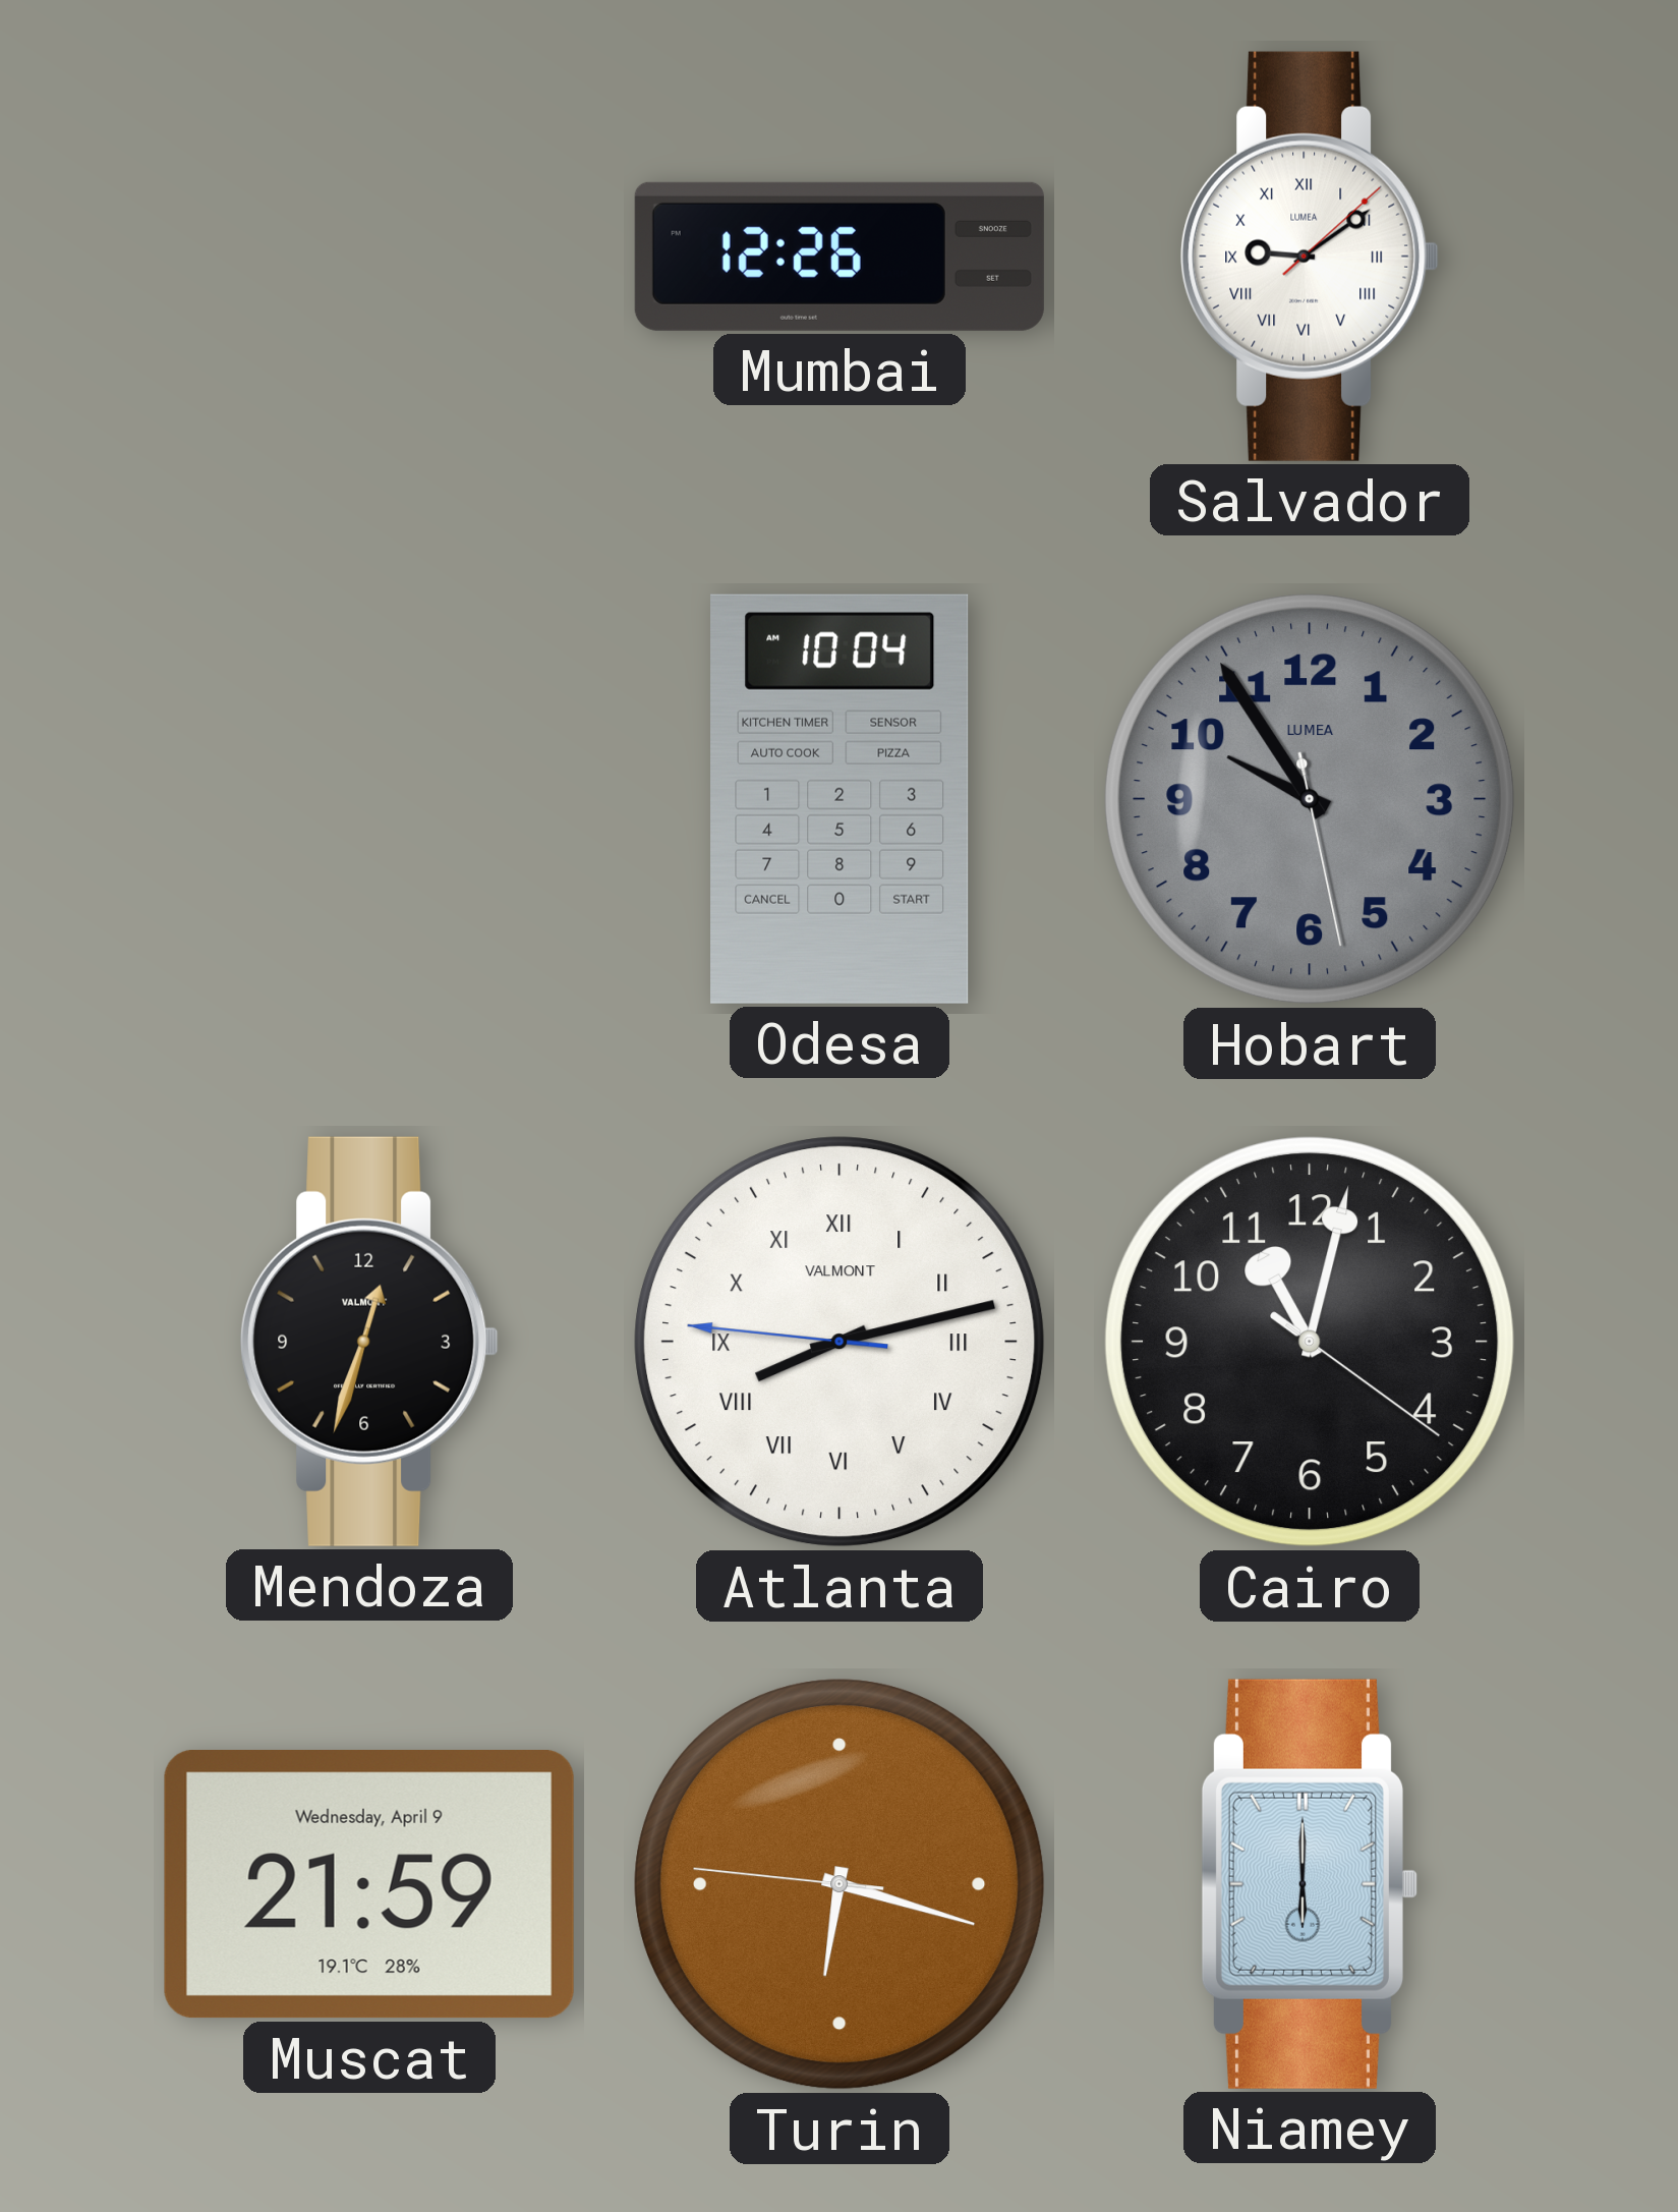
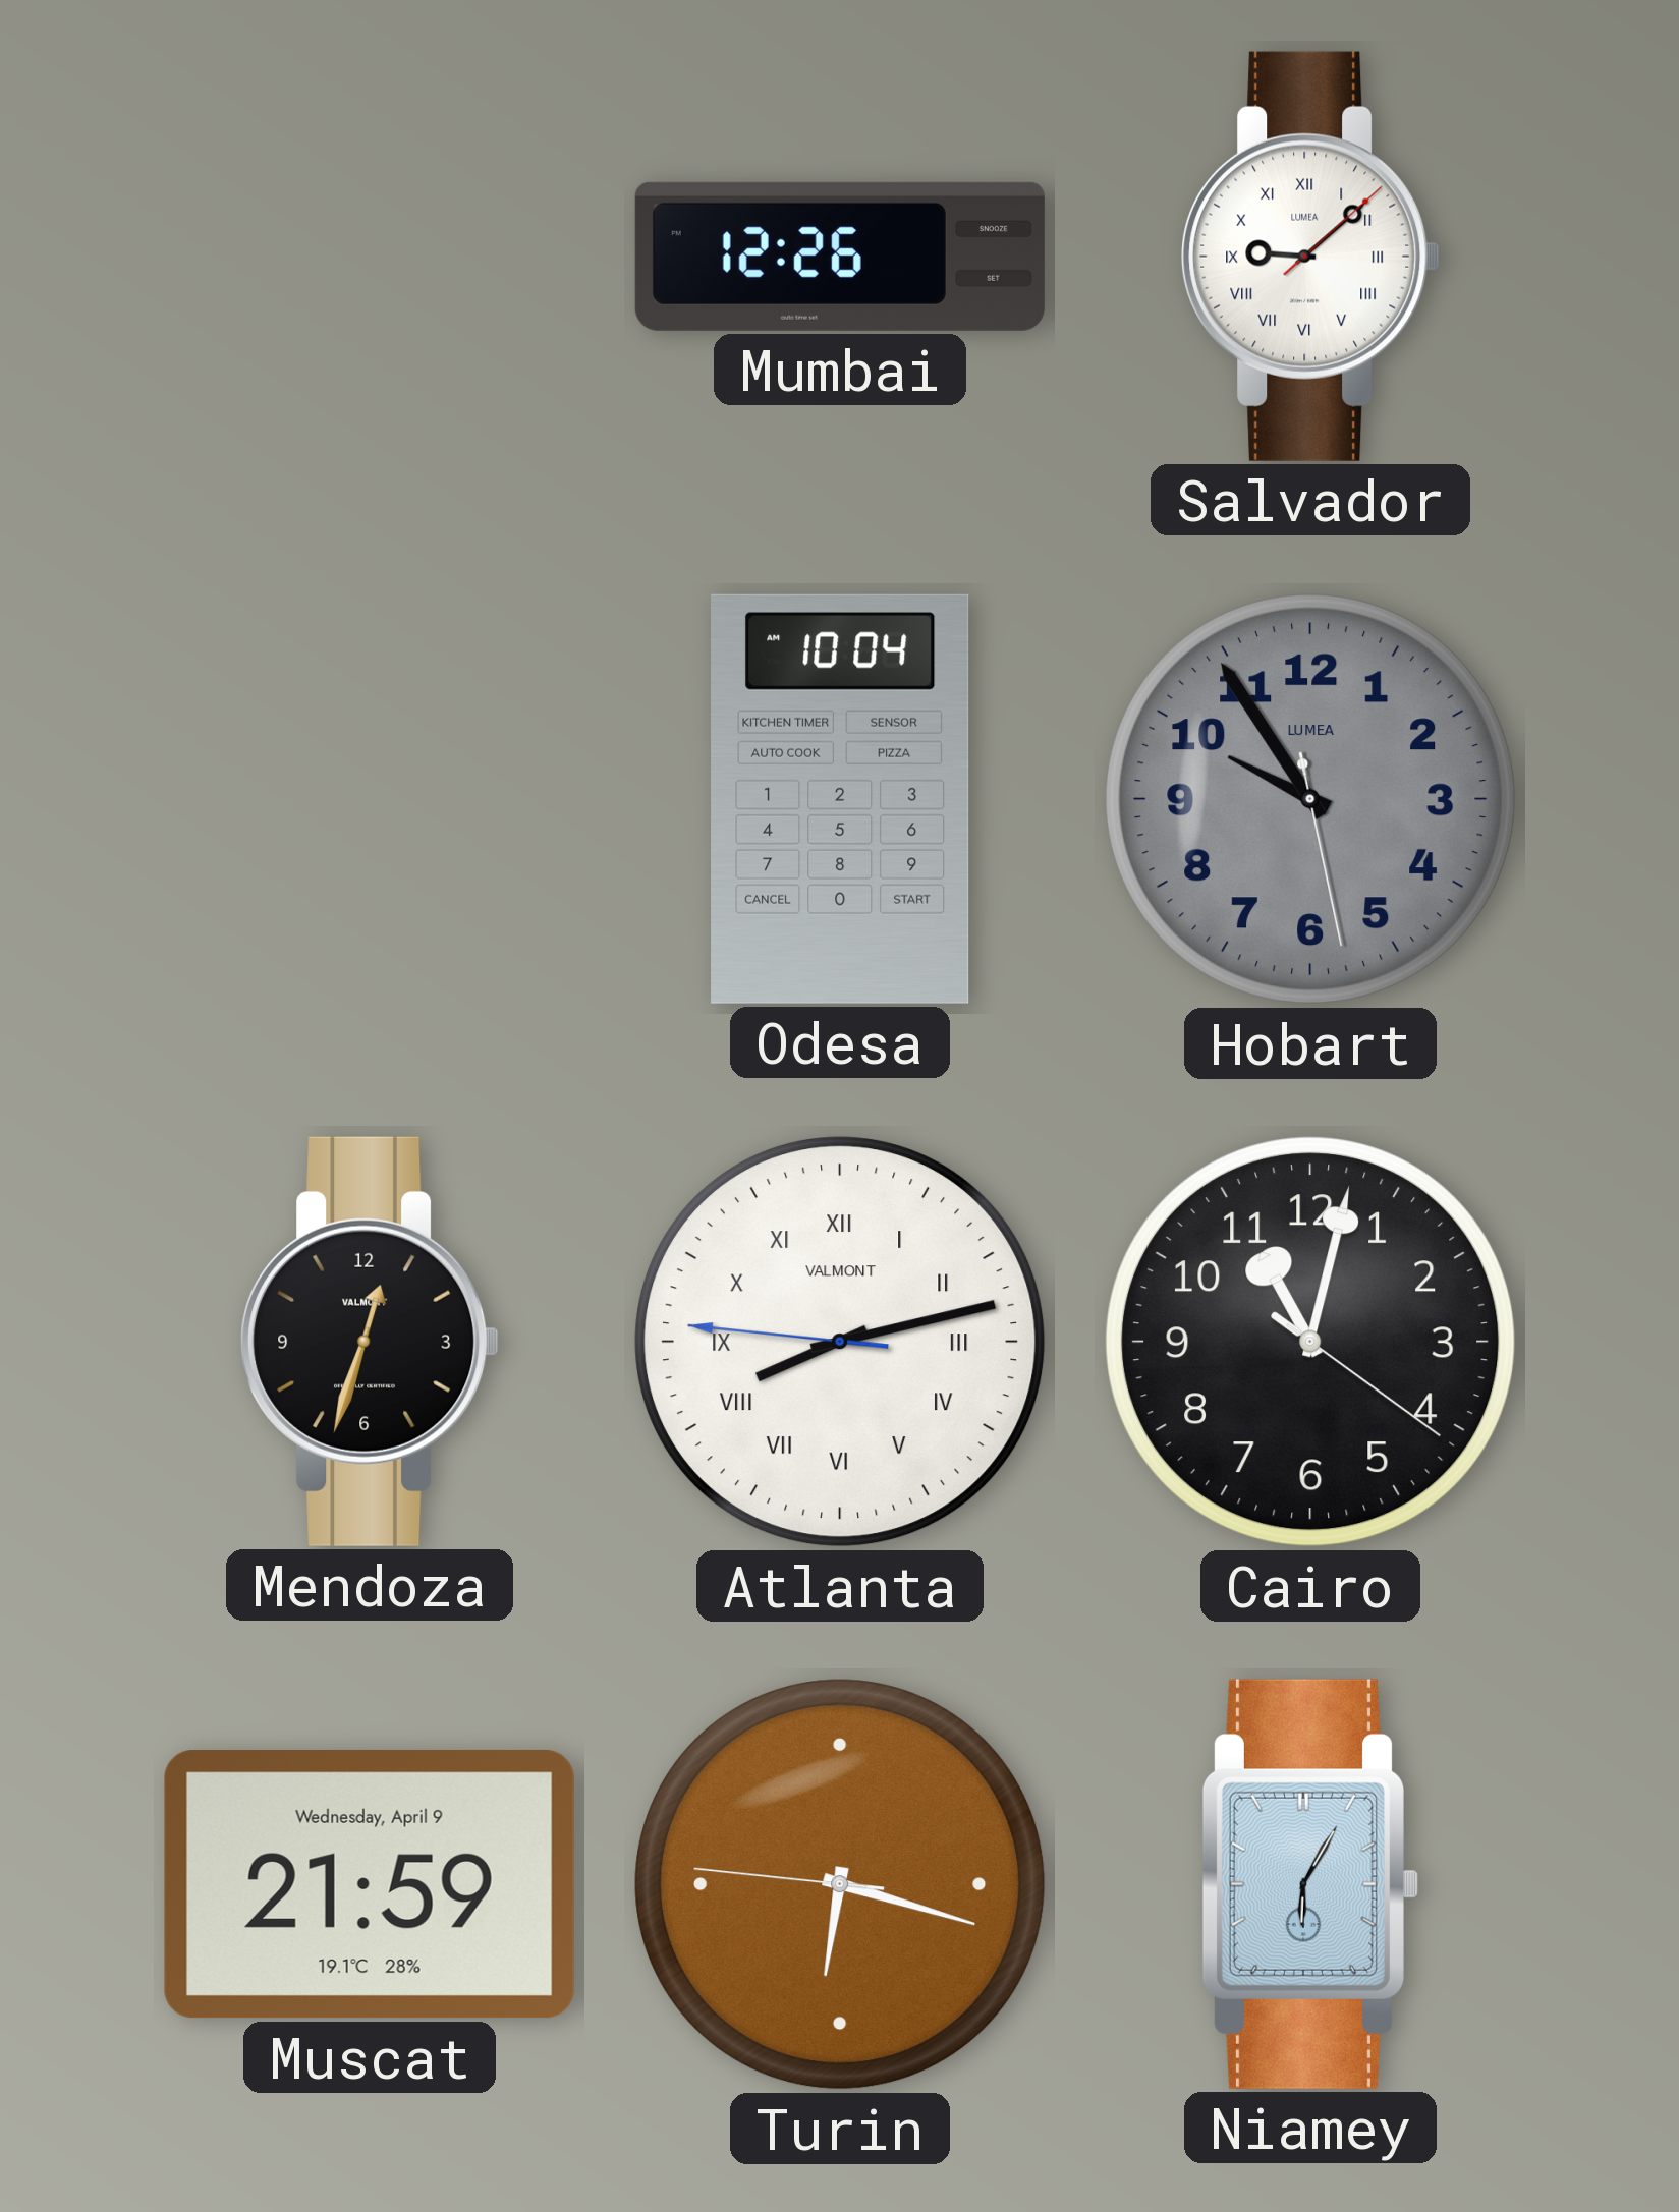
Salvador: 9:09 -> 9:08 (1310, 257)
Niamey: 6:00 -> 6:05 (1310, 1884)
